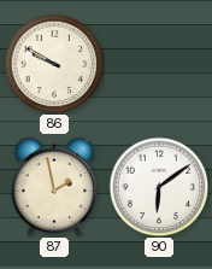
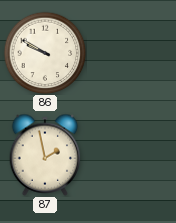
90: 6:09 -> none (159, 187)
